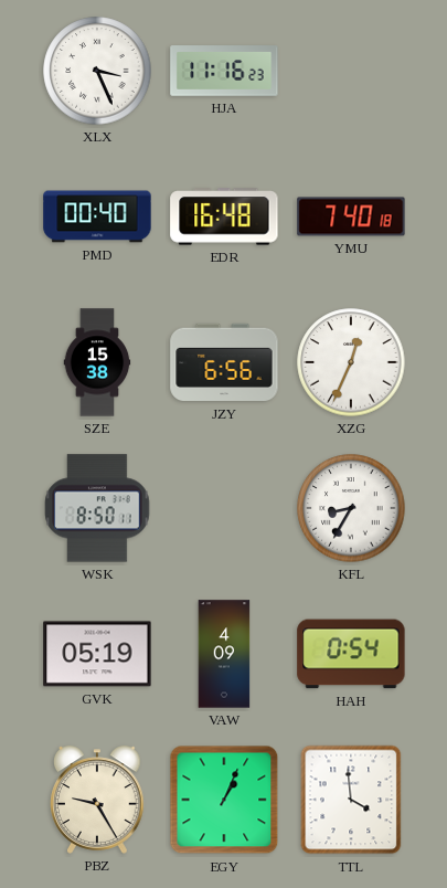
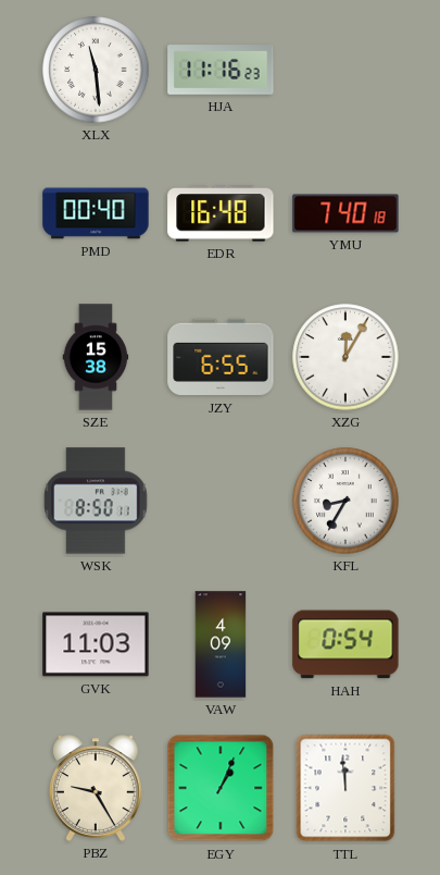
XLX: 3:26 -> 11:29 (96, 70)
JZY: 6:56 -> 6:55 (221, 357)
XZG: 12:34 -> 12:05 (345, 357)
GVK: 05:19 -> 11:03 (96, 644)
TTL: 3:59 -> 11:59 (345, 788)
